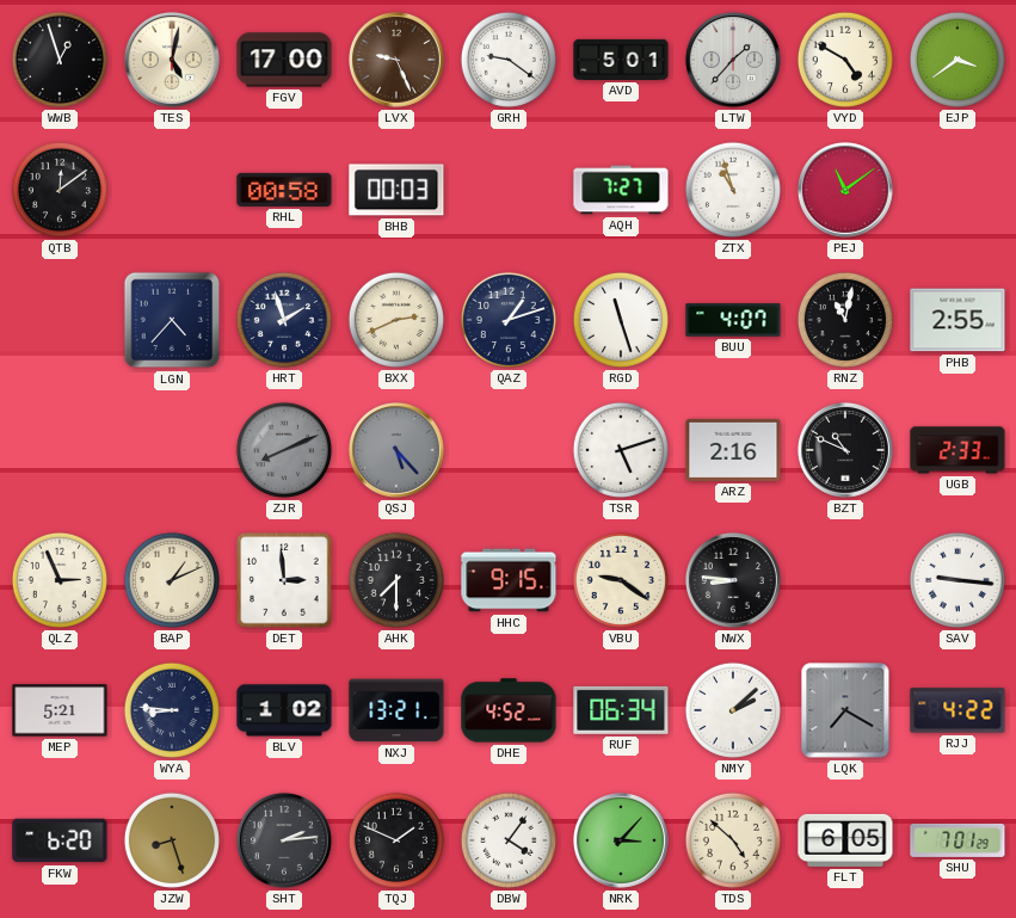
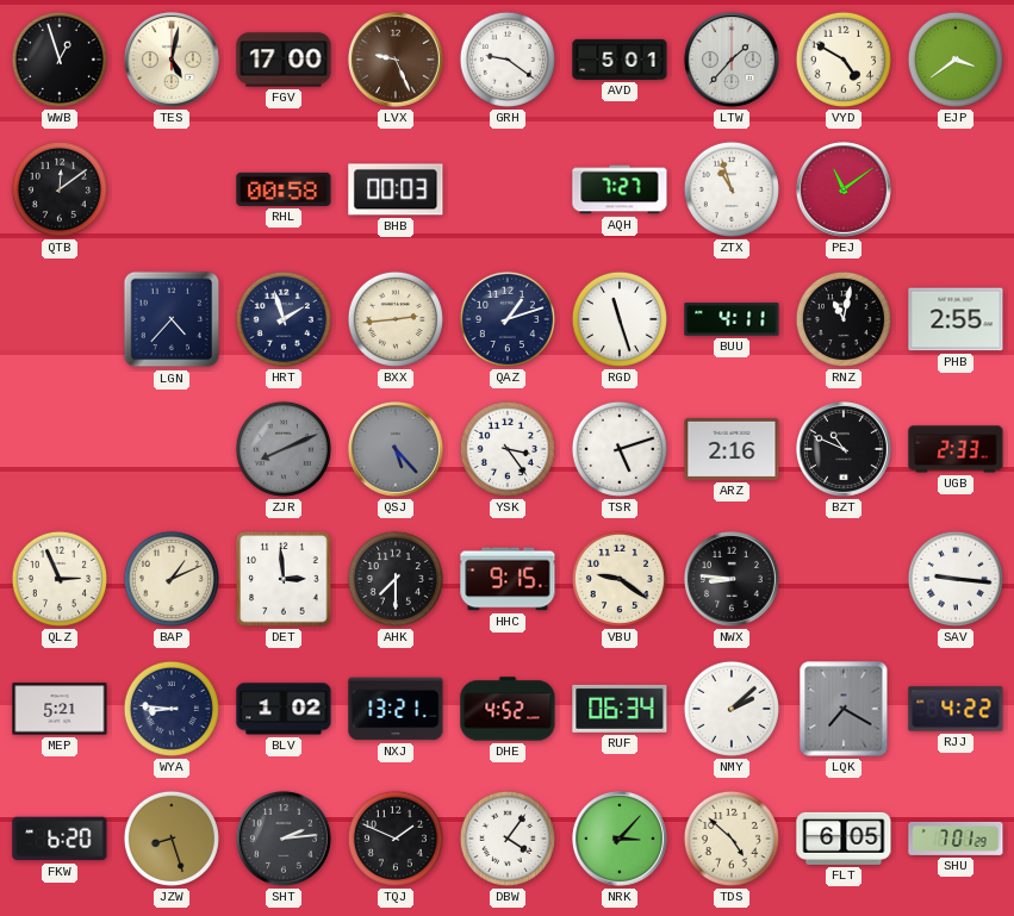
BXX: 2:41 -> 2:44 (396, 319)
BUU: 4:07 -> 4:11 (732, 319)
YSK: none -> 3:24 (508, 449)
